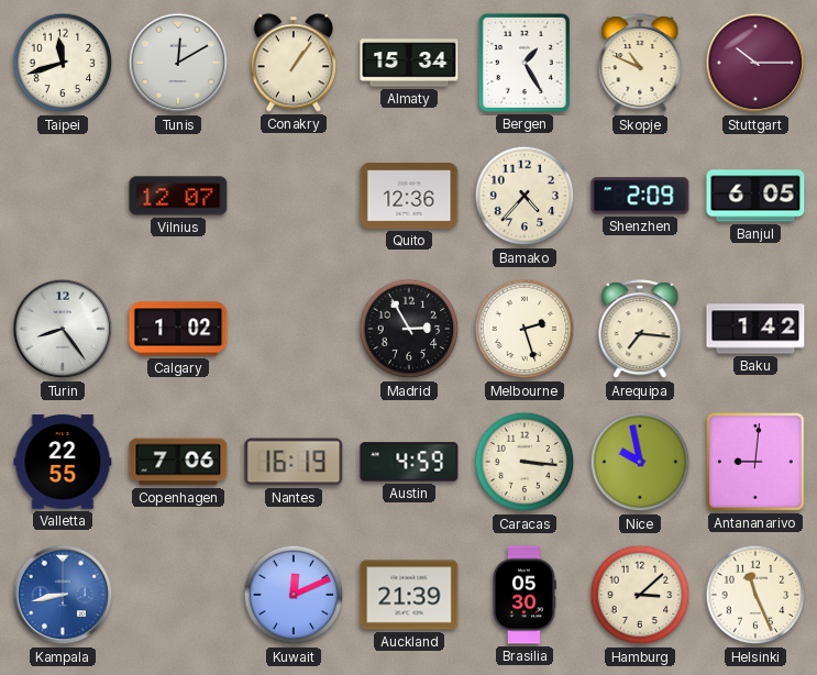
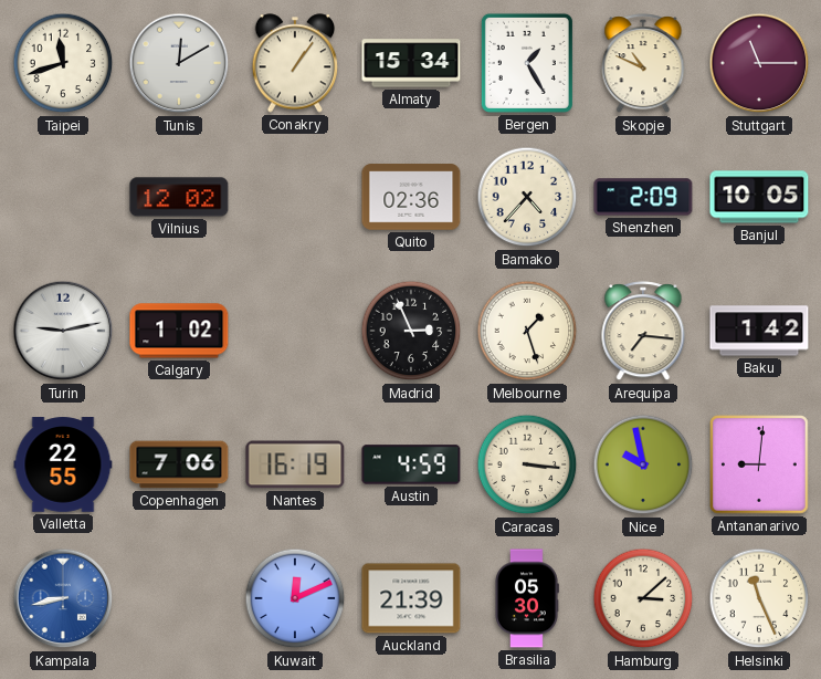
Stuttgart: 10:15 -> 11:15 (759, 63)
Vilnius: 12:07 -> 12:02 (179, 197)
Quito: 12:36 -> 02:36 (411, 197)
Banjul: 6:05 -> 10:05 (759, 197)
Turin: 8:24 -> 9:13 (63, 331)
Madrid: 2:55 -> 2:56 (411, 331)
Melbourne: 2:27 -> 1:27 (527, 331)
